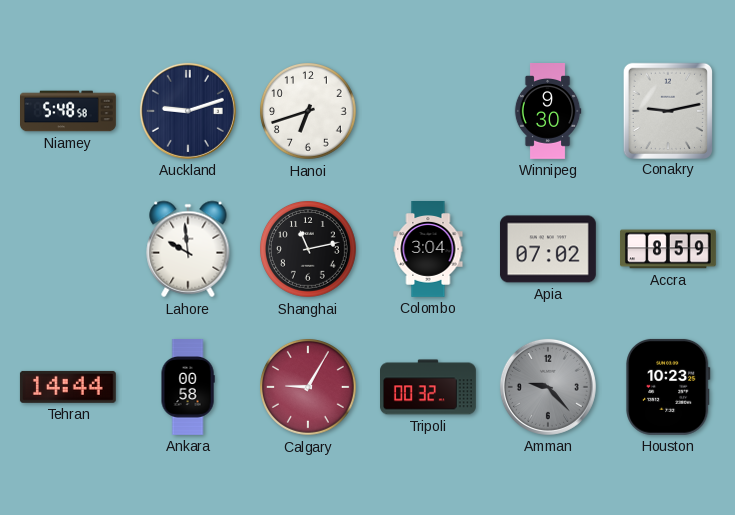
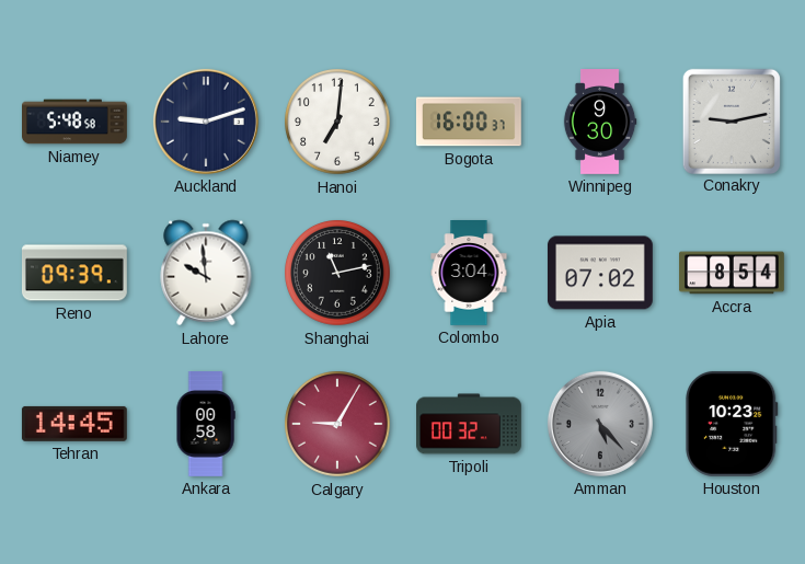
Hanoi: 6:42 -> 7:01 (338, 123)
Bogota: none -> 16:00 (469, 122)
Reno: none -> 09:39 (74, 273)
Accra: 8:59 -> 8:54 (733, 273)
Tehran: 14:44 -> 14:45 (74, 424)
Amman: 9:23 -> 5:23 (600, 424)
